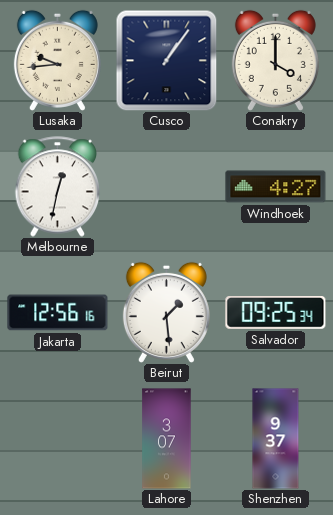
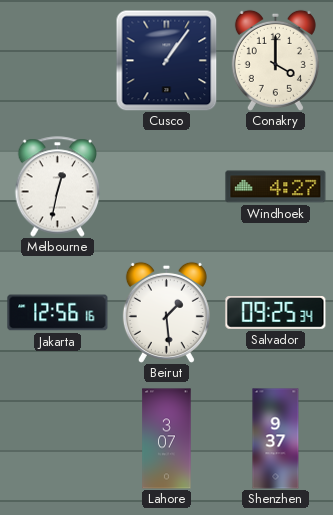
Lusaka: 9:44 -> none (57, 60)
